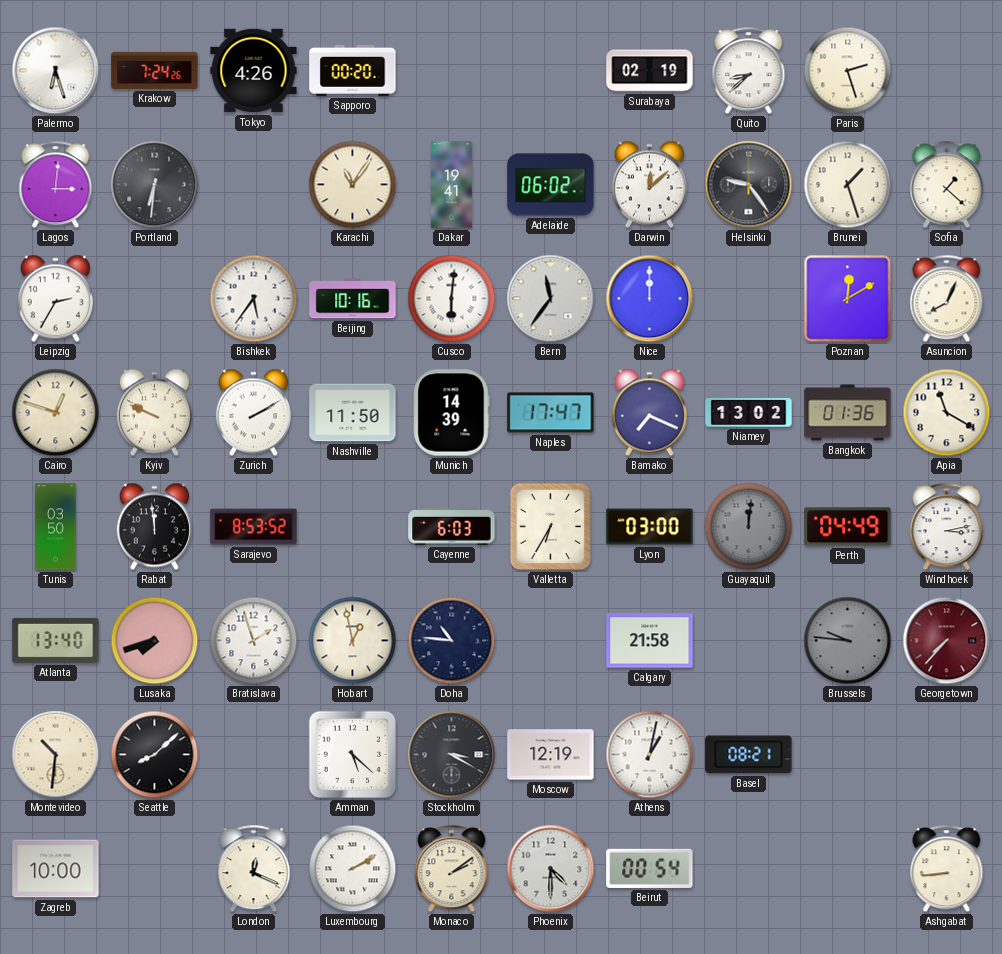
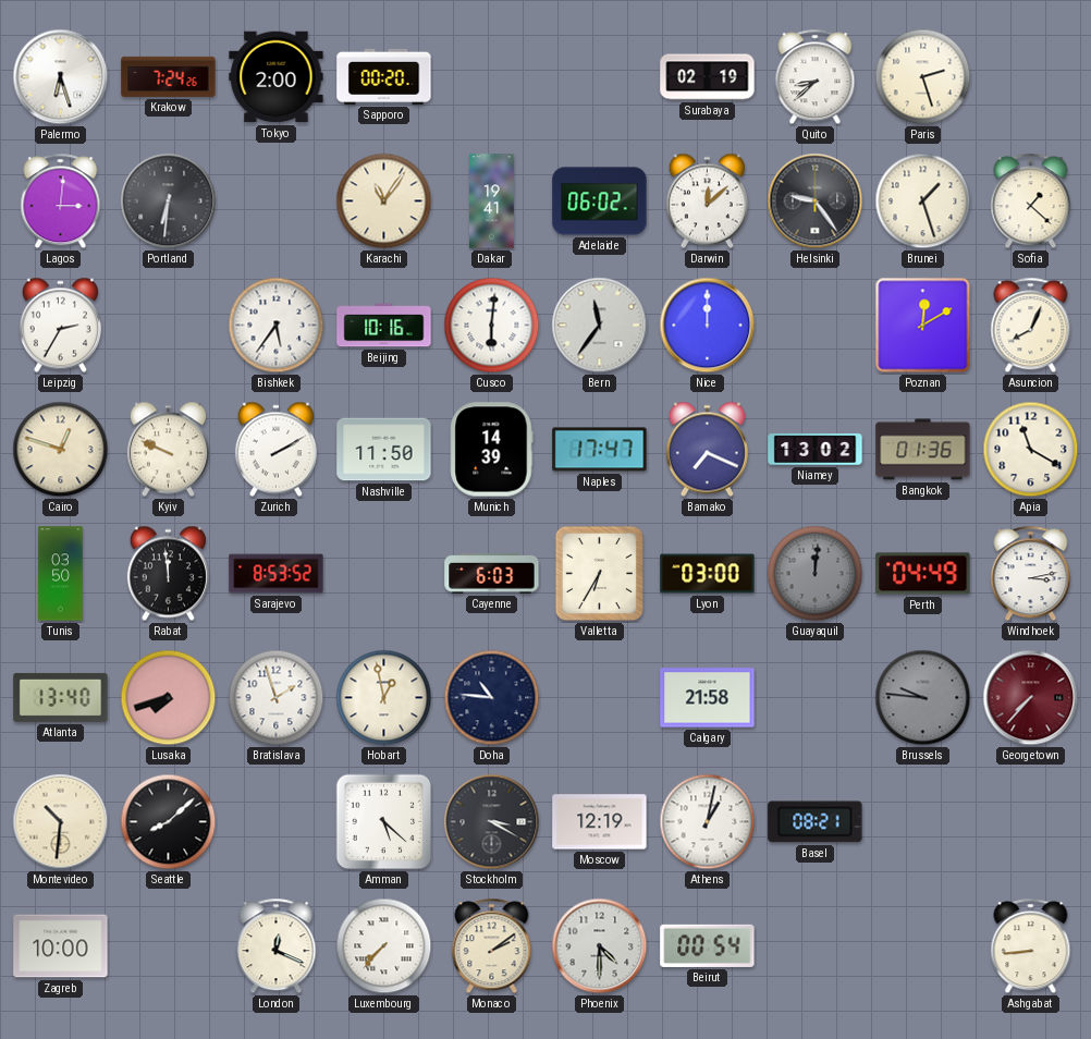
Tokyo: 4:26 -> 2:00 (277, 77)
Luxembourg: 2:10 -> 7:37 (384, 946)
